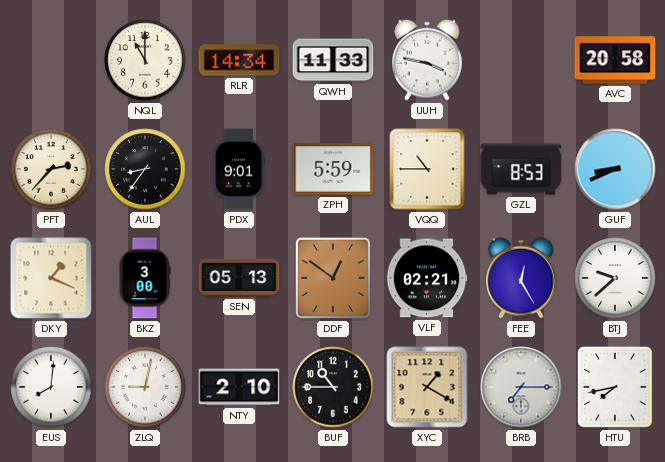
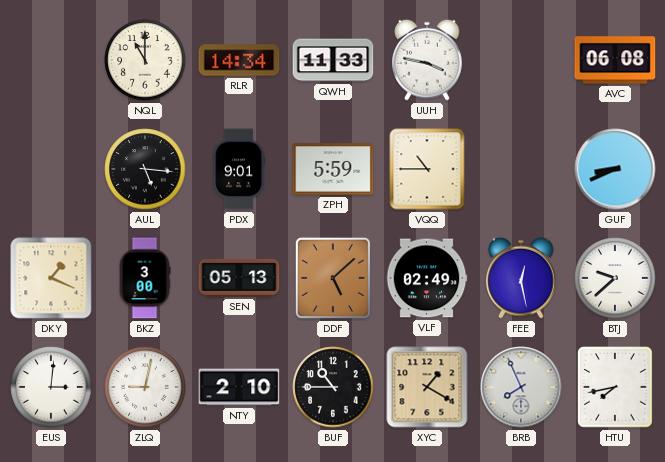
AVC: 20:58 -> 06:08 (615, 60)
PFT: 2:37 -> none (51, 169)
AUL: 8:36 -> 5:16 (145, 169)
GZL: 8:53 -> none (521, 169)
DDF: 12:51 -> 5:08 (333, 278)
VLF: 02:21 -> 02:49 (427, 278)
FEE: 12:25 -> 12:28 (521, 278)
EUS: 8:01 -> 3:01 (51, 387)
BRB: 7:15 -> 7:56 (521, 387)
